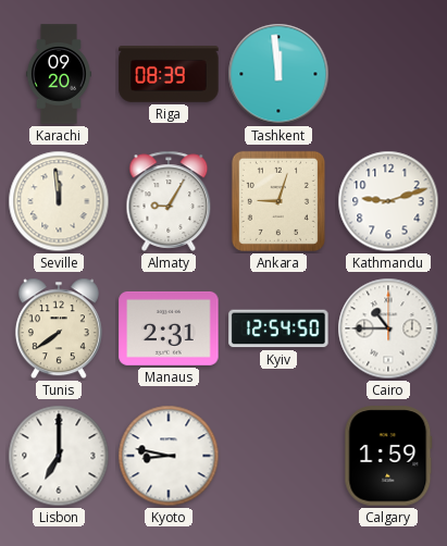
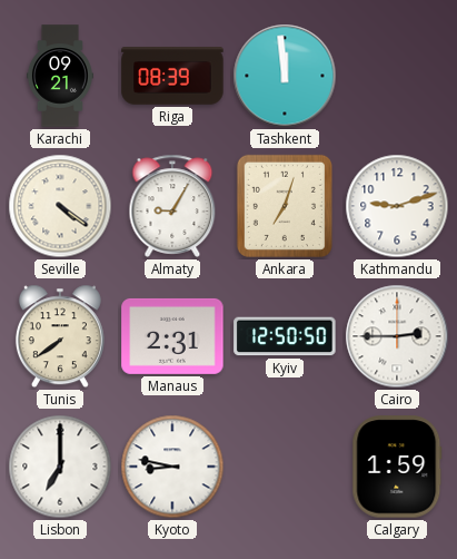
Karachi: 09:20 -> 09:21 (60, 76)
Seville: 11:59 -> 4:21 (60, 206)
Ankara: 9:03 -> 7:03 (285, 206)
Kyiv: 12:54 -> 12:50 (285, 336)
Cairo: 10:45 -> 2:45 (397, 336)
